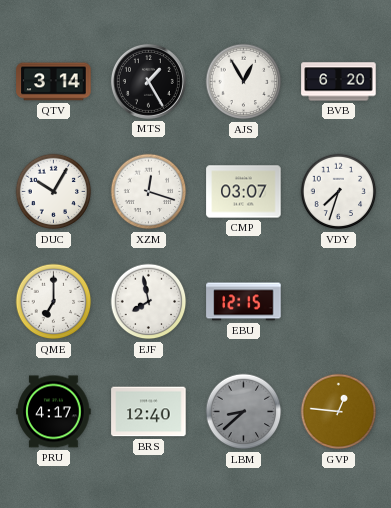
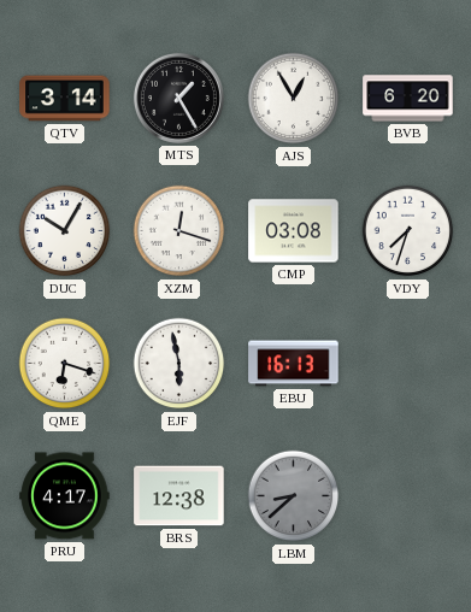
CMP: 03:07 -> 03:08 (294, 231)
QME: 7:00 -> 6:18 (65, 364)
EJF: 7:58 -> 5:58 (179, 364)
EBU: 12:15 -> 16:13 (294, 364)
BRS: 12:40 -> 12:38 (179, 496)
GVP: 12:46 -> none (339, 412)
